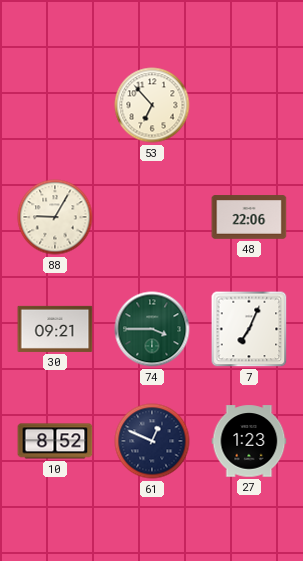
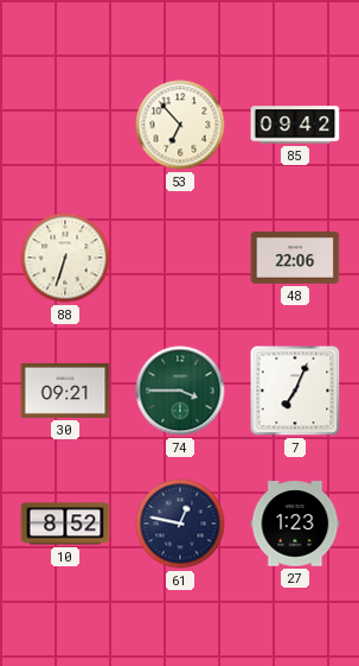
85: none -> 09:42 (295, 125)
88: 9:05 -> 6:33 (65, 258)
61: 12:49 -> 12:47 (180, 524)
